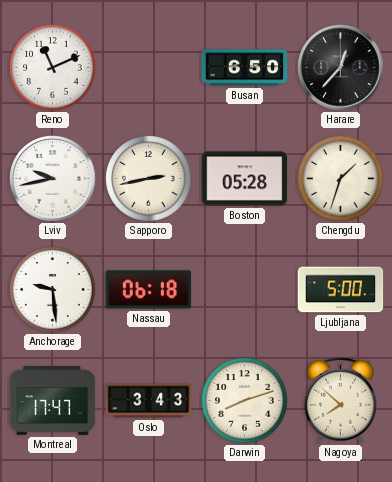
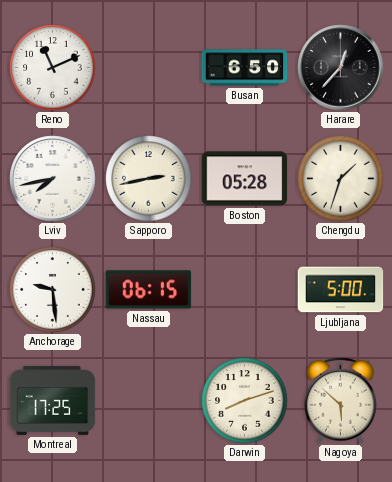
Lviv: 9:43 -> 7:43 (53, 179)
Nassau: 06:18 -> 06:15 (149, 290)
Montreal: 17:47 -> 17:25 (53, 400)
Oslo: 3:43 -> none (149, 401)
Nagoya: 7:52 -> 5:52 (341, 400)
